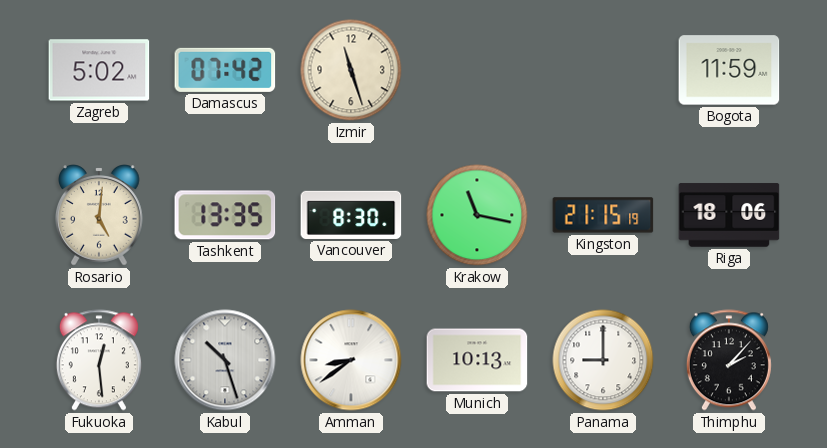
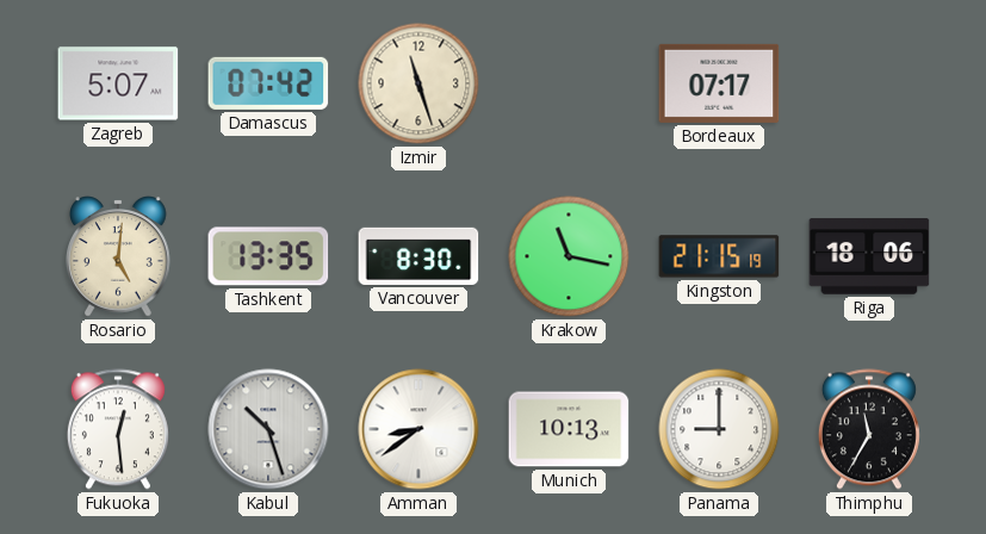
Zagreb: 5:02 -> 5:07 (118, 83)
Bordeaux: none -> 07:17 (719, 83)
Bogota: 11:59 -> none (729, 70)
Thimphu: 2:07 -> 11:35 (869, 429)
